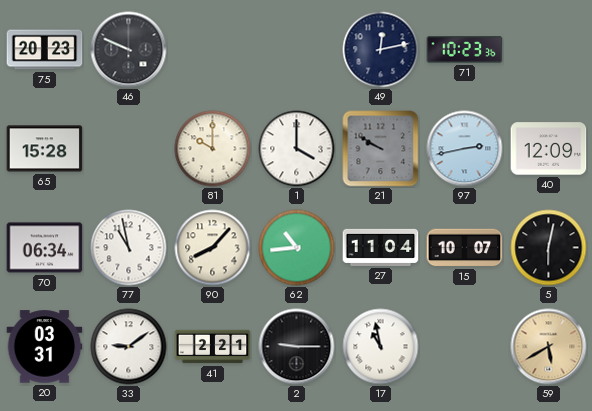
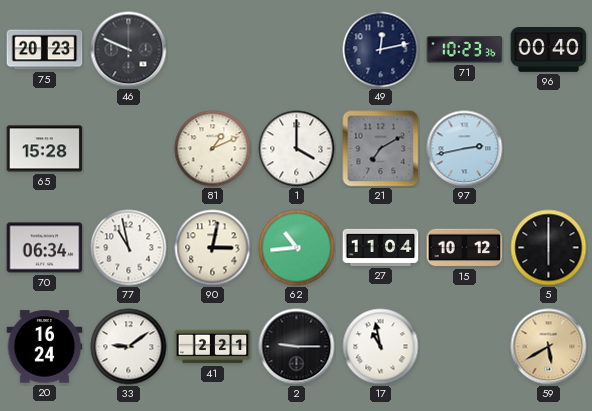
96: none -> 00:40 (549, 50)
81: 10:00 -> 1:11 (213, 149)
21: 9:50 -> 7:10 (381, 149)
40: 12:09 -> none (549, 149)
90: 8:07 -> 3:02 (213, 248)
15: 10:07 -> 10:12 (465, 248)
5: 6:02 -> 6:00 (549, 248)
20: 03:31 -> 16:24 (45, 347)
